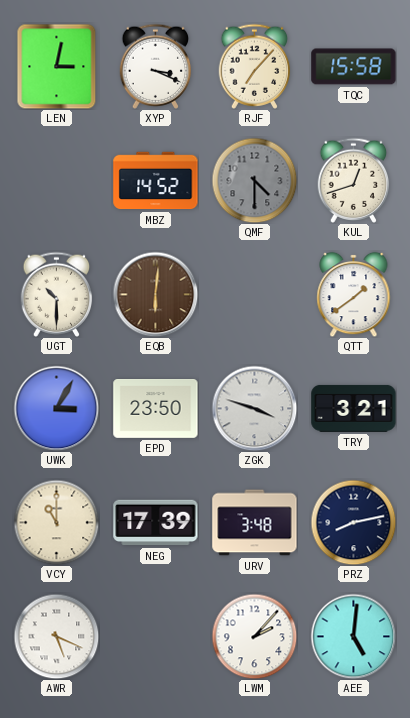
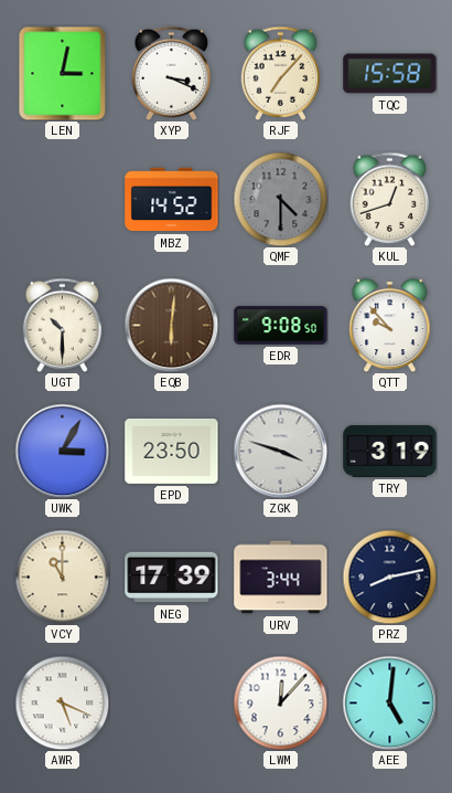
EDR: none -> 9:08 (281, 326)
QTT: 1:39 -> 9:53 (390, 325)
TRY: 3:21 -> 3:19 (390, 451)
URV: 3:48 -> 3:44 (281, 578)
LWM: 2:07 -> 12:07 (280, 702)
